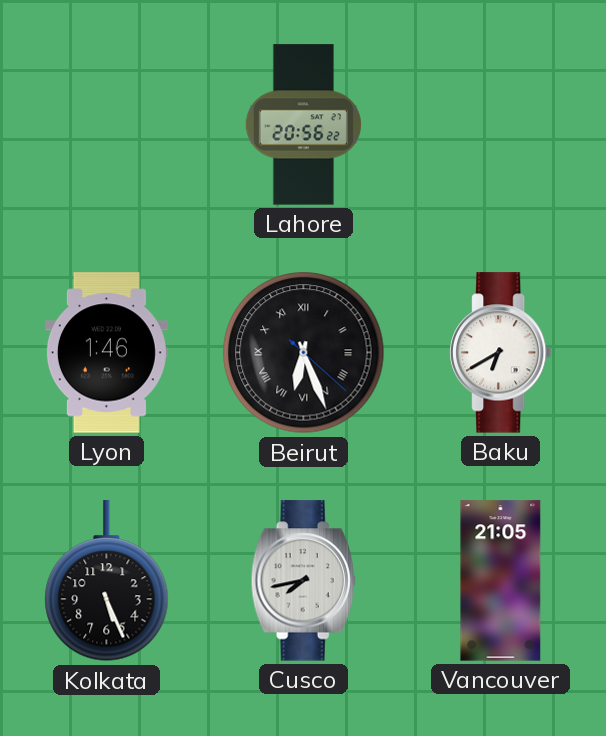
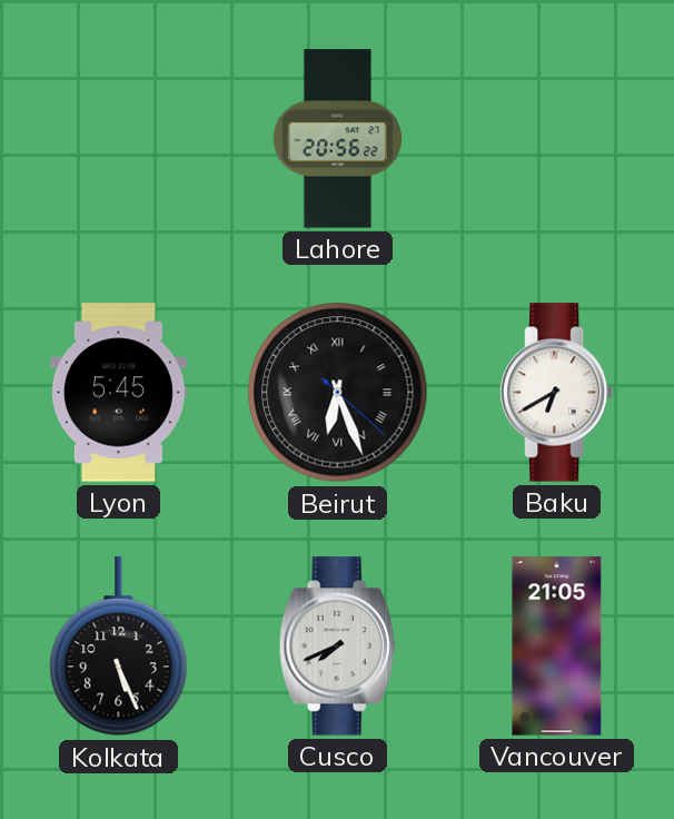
Lyon: 1:46 -> 5:45 (118, 393)
Cusco: 7:43 -> 7:41 (337, 647)
